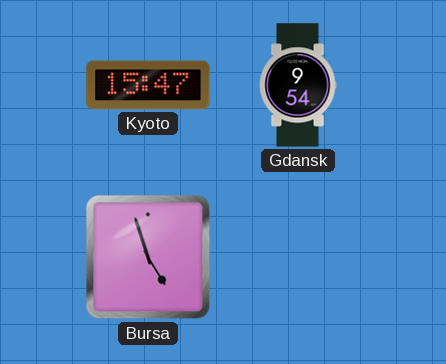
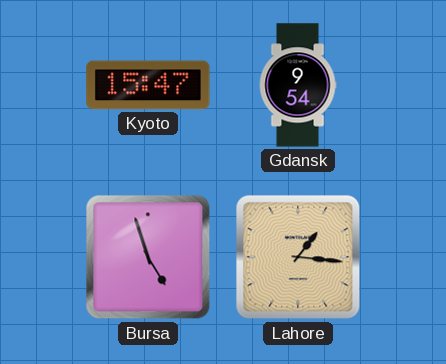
Lahore: none -> 1:16 (298, 257)
